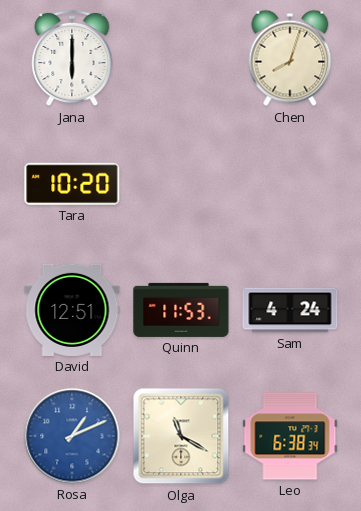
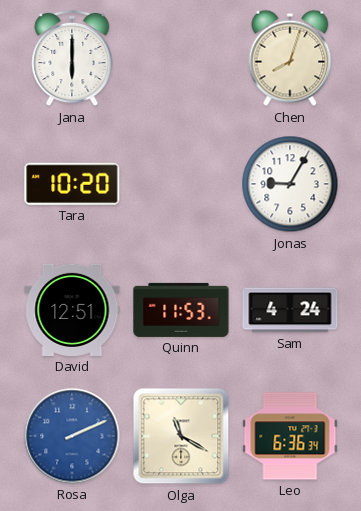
Jonas: none -> 9:05 (290, 184)
Rosa: 1:11 -> 2:11 (72, 436)
Leo: 6:38 -> 6:36 (290, 436)
